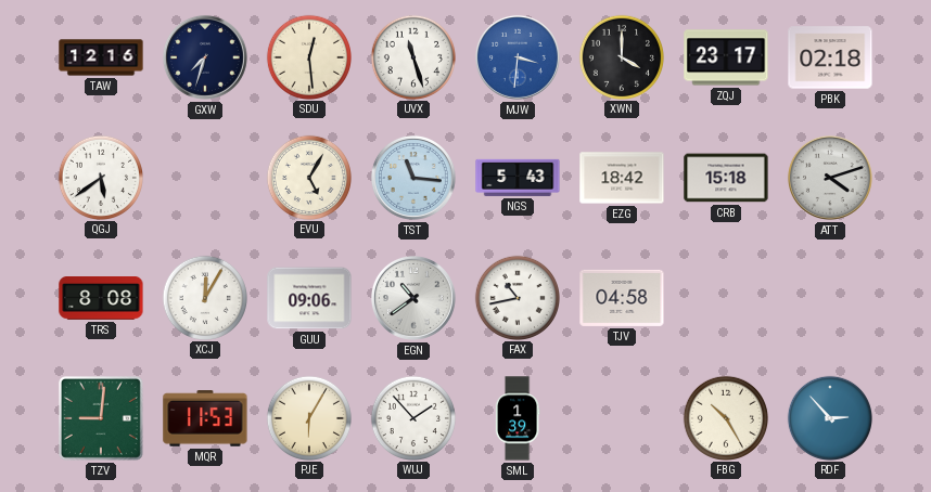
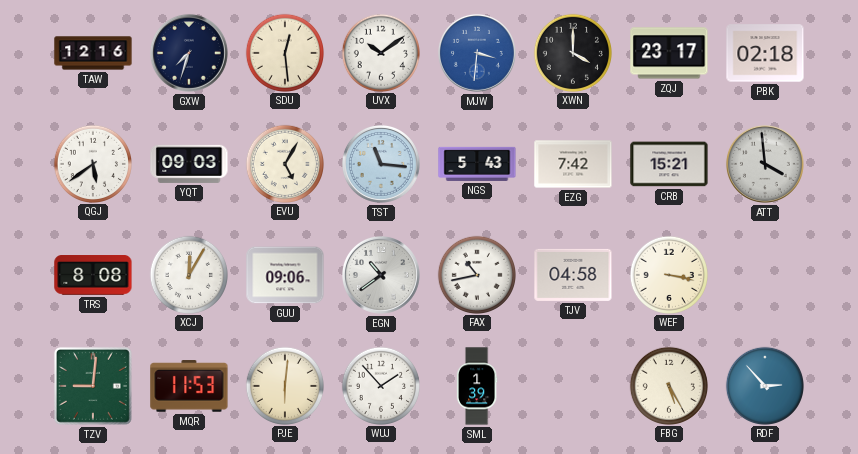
UVX: 11:27 -> 10:09 (380, 52)
YQT: none -> 09:03 (189, 164)
EZG: 18:42 -> 7:42 (573, 164)
CRB: 15:18 -> 15:21 (669, 164)
ATT: 4:12 -> 3:59 (765, 164)
WEF: none -> 3:17 (668, 274)
PJE: 6:05 -> 6:01 (284, 385)
FBG: 10:25 -> 5:25 (668, 385)
